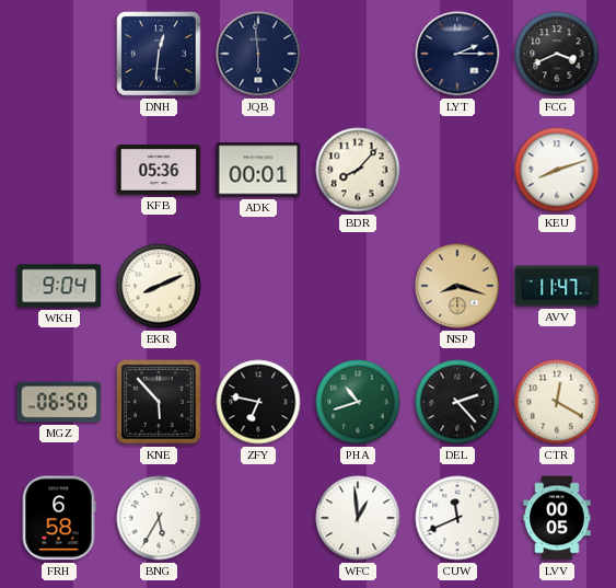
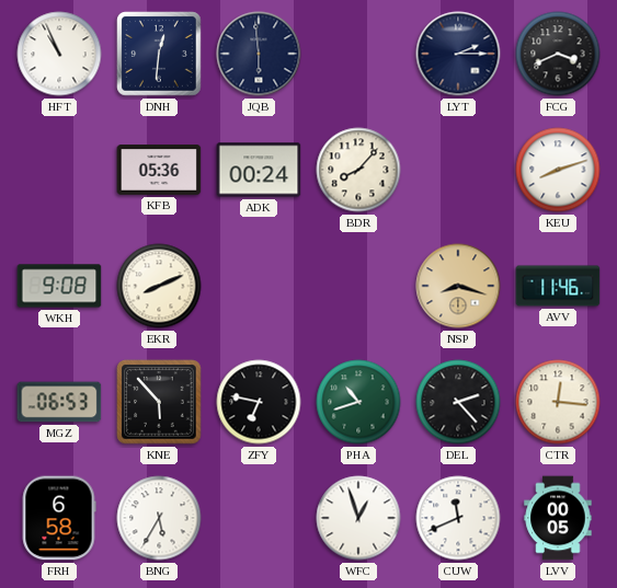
HFT: none -> 10:56 (59, 54)
ADK: 00:01 -> 00:24 (259, 170)
WKH: 9:04 -> 9:08 (59, 286)
AVV: 11:47 -> 11:46 (558, 286)
MGZ: 06:50 -> 06:53 (59, 402)
CTR: 12:20 -> 12:16 (558, 402)
WFC: 12:59 -> 12:57 (358, 518)
